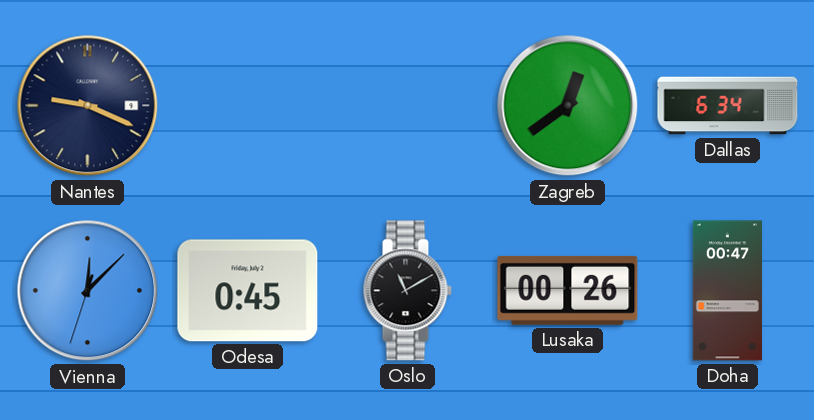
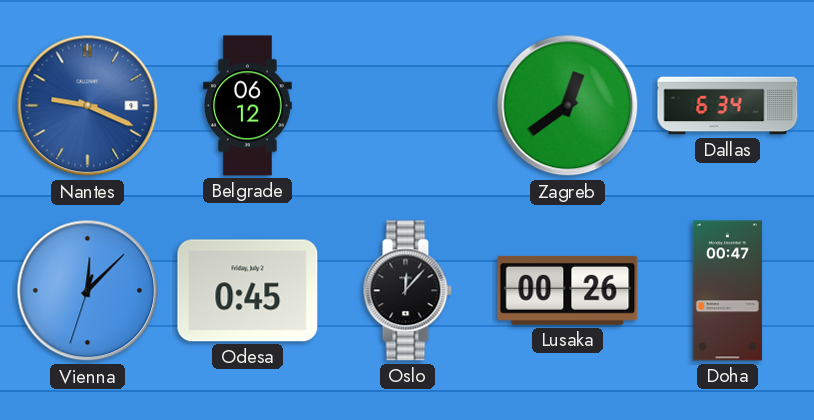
Nantes dial: navy -> blue (88, 106)
Belgrade: none -> 06:12 (248, 106)
Oslo: 11:10 -> 12:07 (407, 291)
